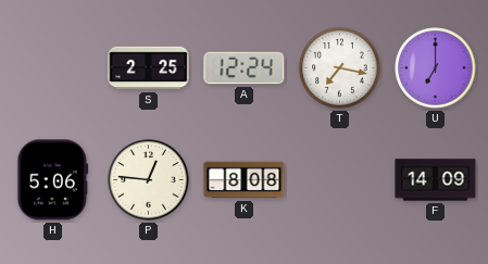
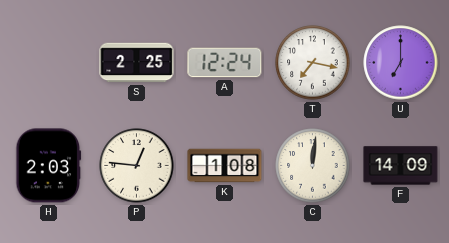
H: 5:06 -> 2:03 (49, 166)
K: 8:08 -> 1:08 (225, 166)
C: none -> 12:01 (313, 166)
